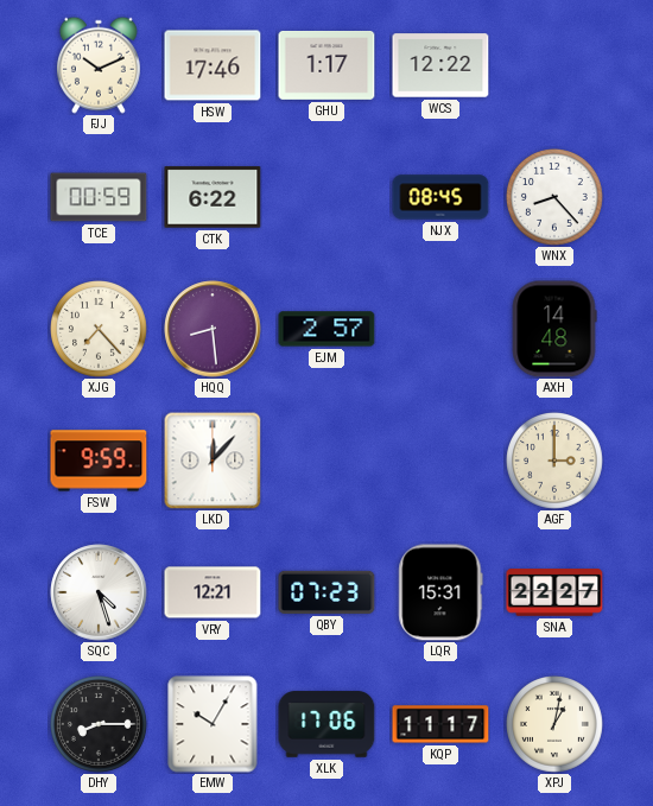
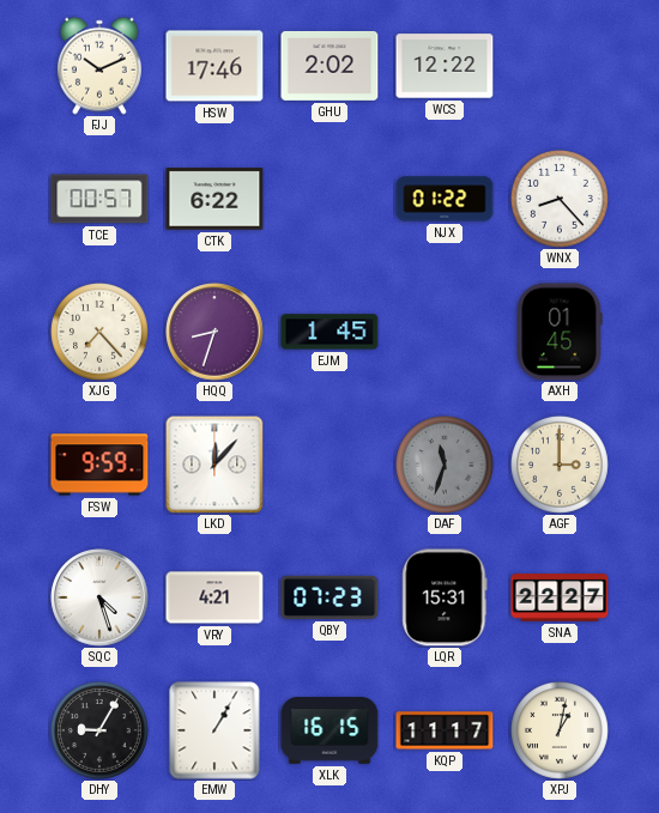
GHU: 1:17 -> 2:02 (329, 66)
TCE: 00:59 -> 00:57 (99, 199)
NJX: 08:45 -> 01:22 (445, 199)
HQQ: 8:29 -> 8:33 (214, 332)
EJM: 2:57 -> 1:45 (329, 332)
AXH: 14:48 -> 01:45 (560, 332)
DAF: none -> 11:33 (446, 466)
VRY: 12:21 -> 4:21 (214, 597)
DHY: 8:15 -> 9:05 (101, 732)
EMW: 10:05 -> 1:05 (214, 730)
XLK: 17:06 -> 16:15 (329, 730)
